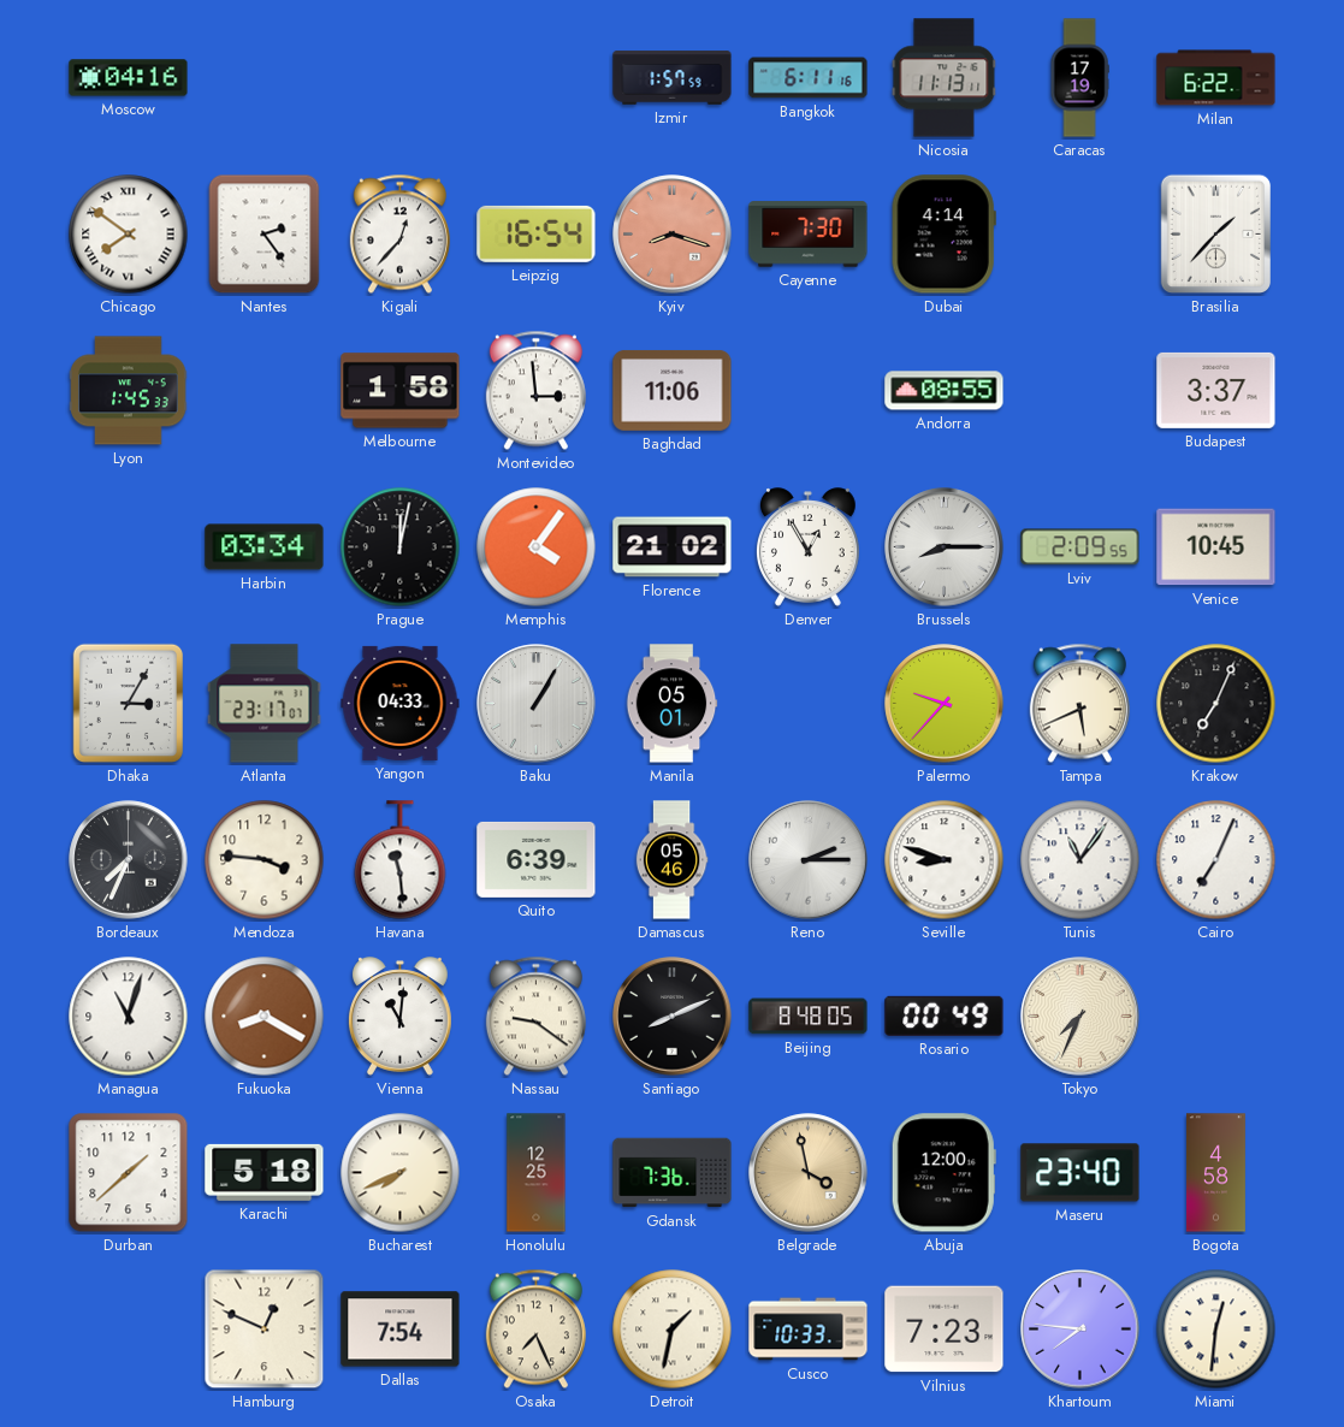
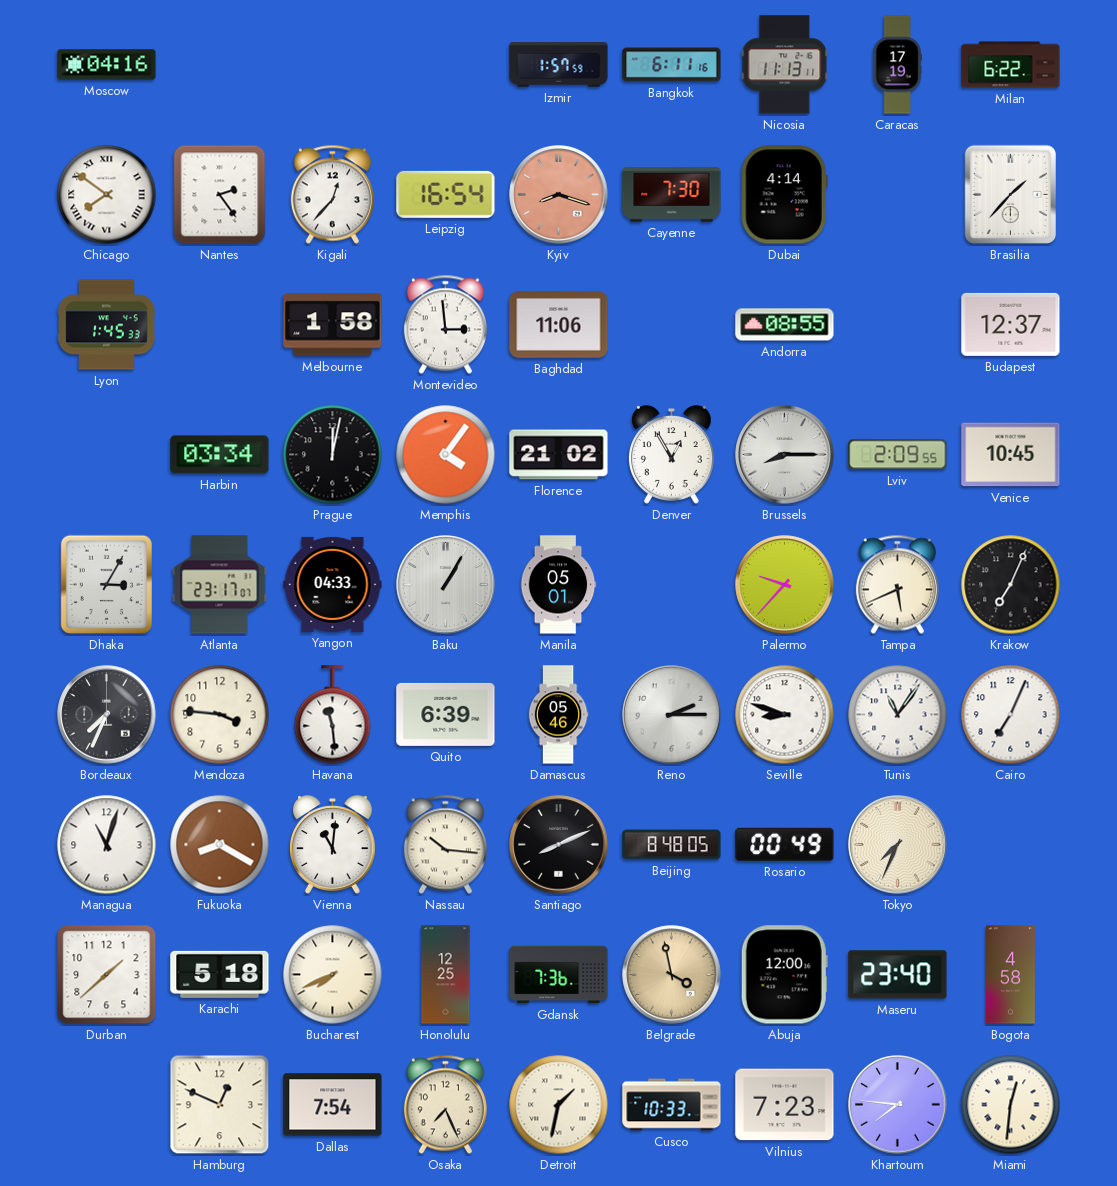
Budapest: 3:37 -> 12:37 (1011, 324)
Nassau: 9:21 -> 10:16 (445, 845)
